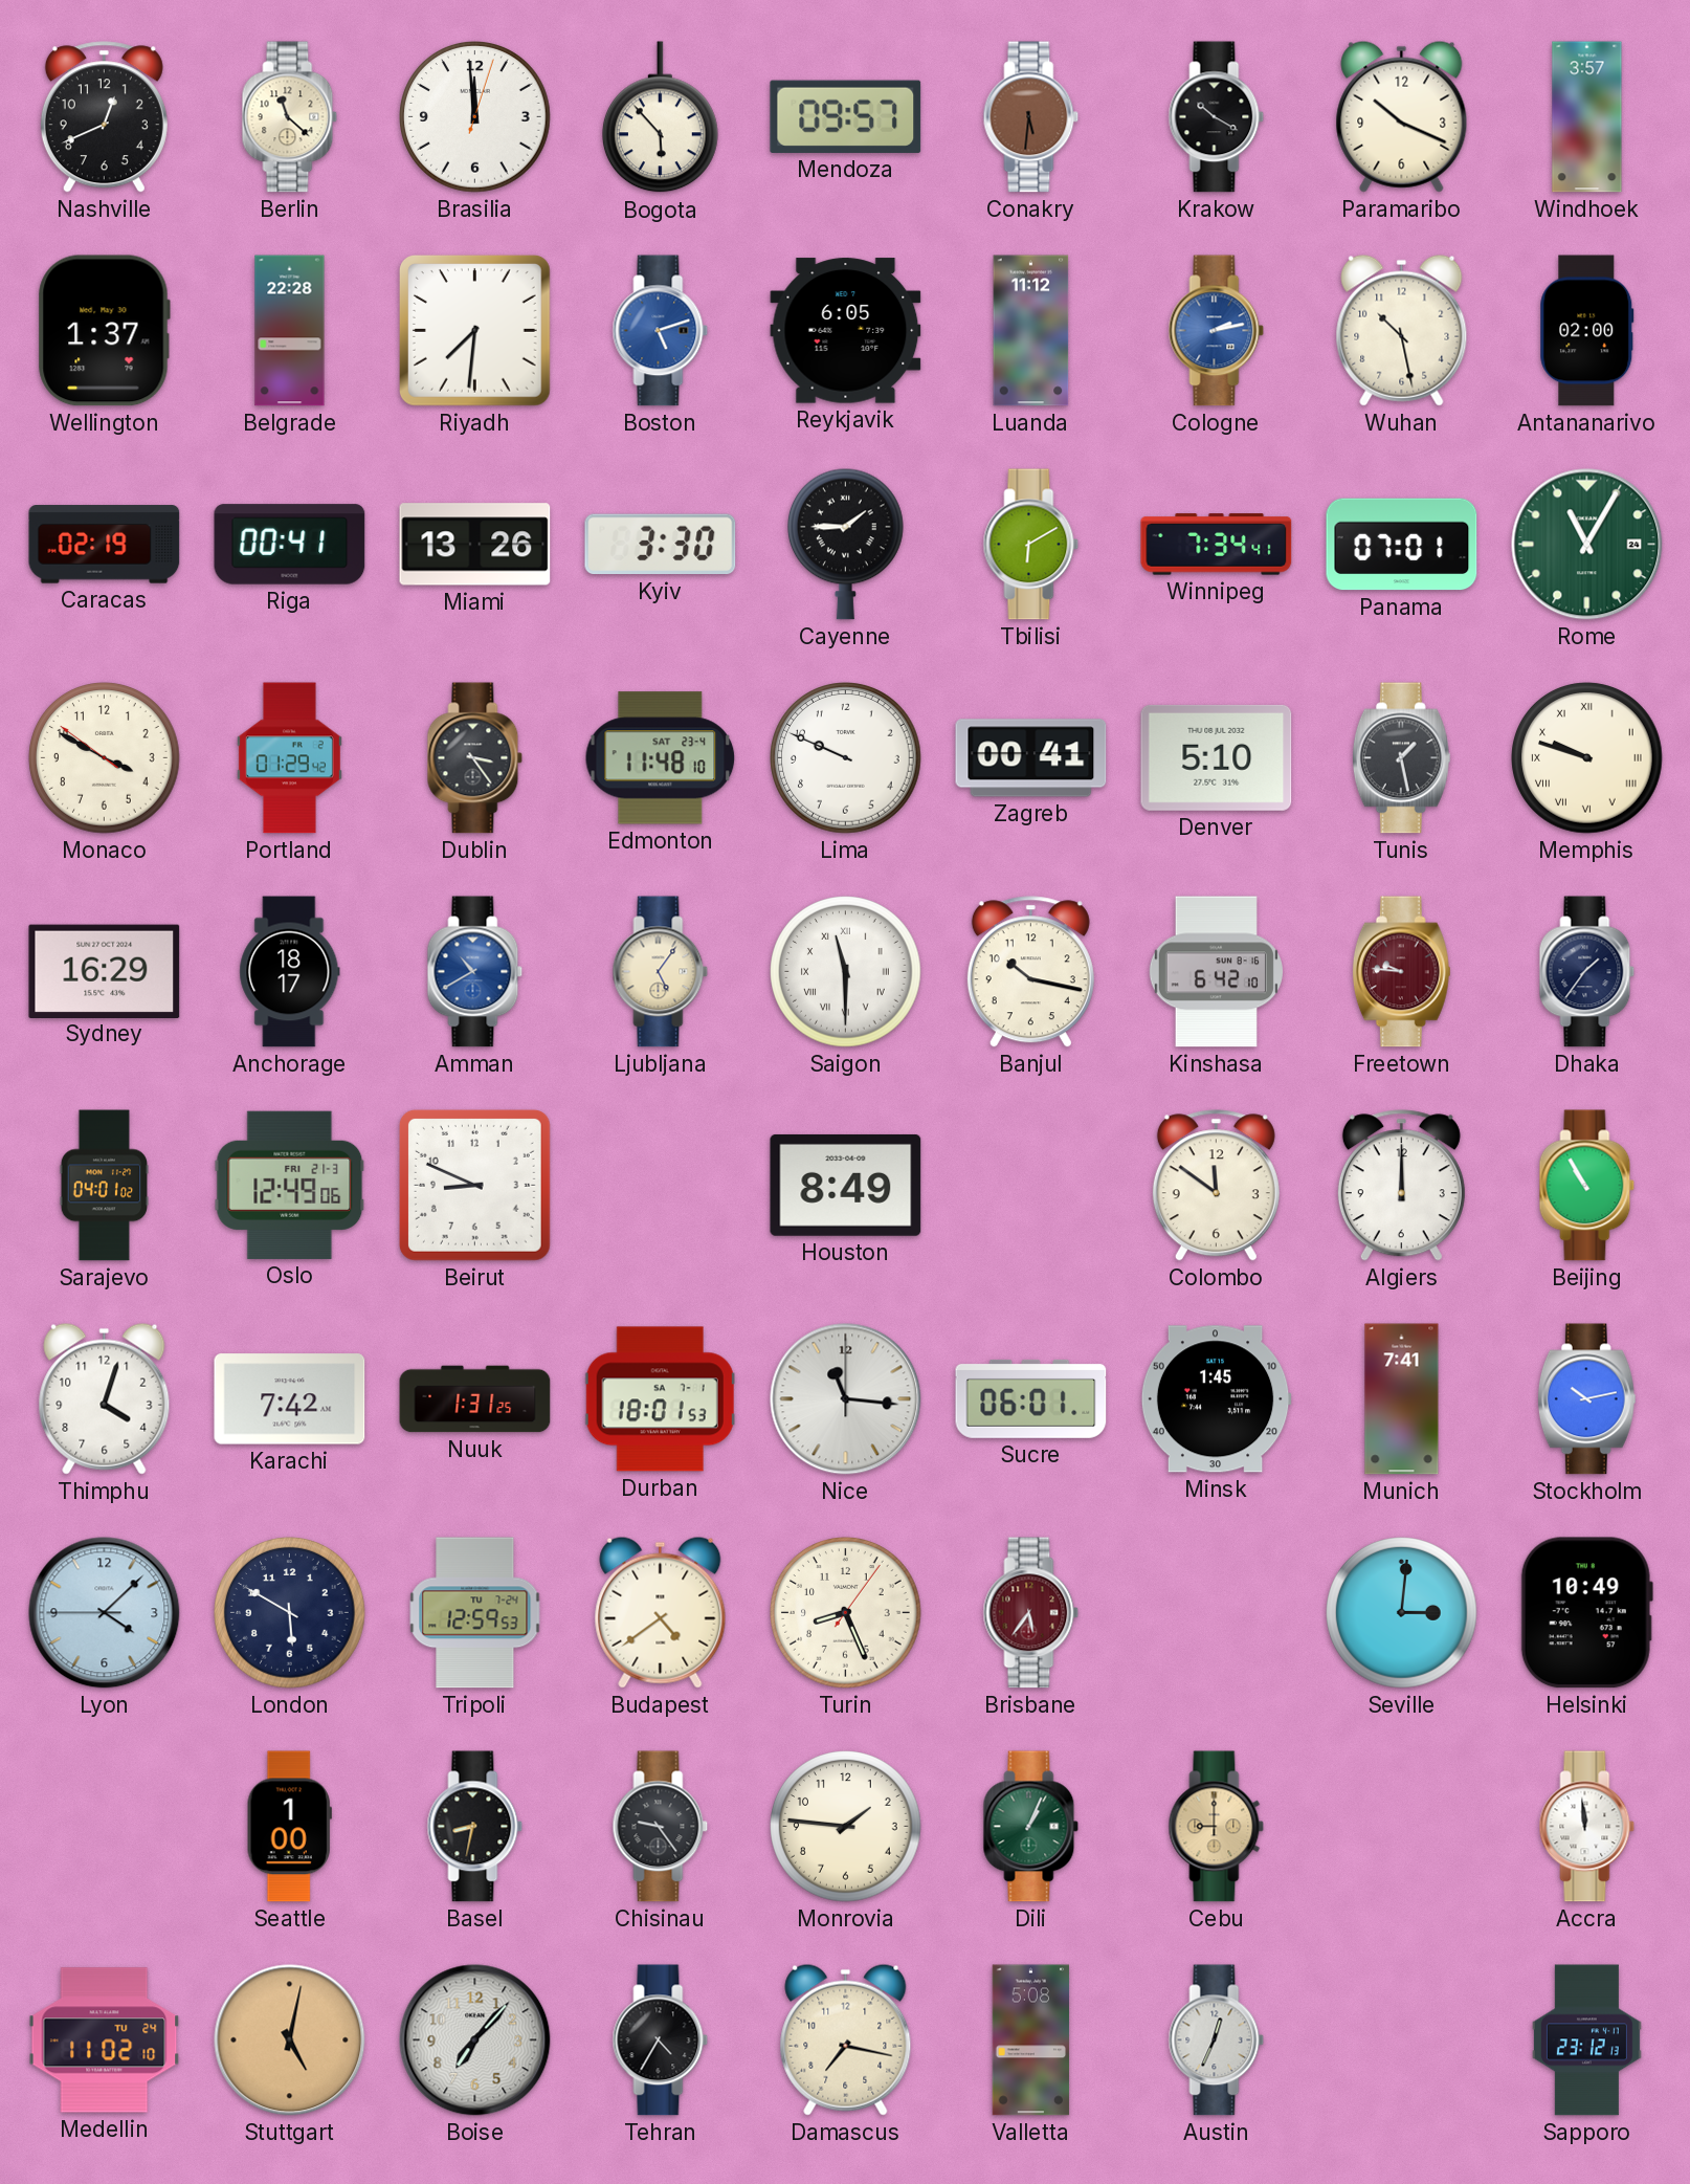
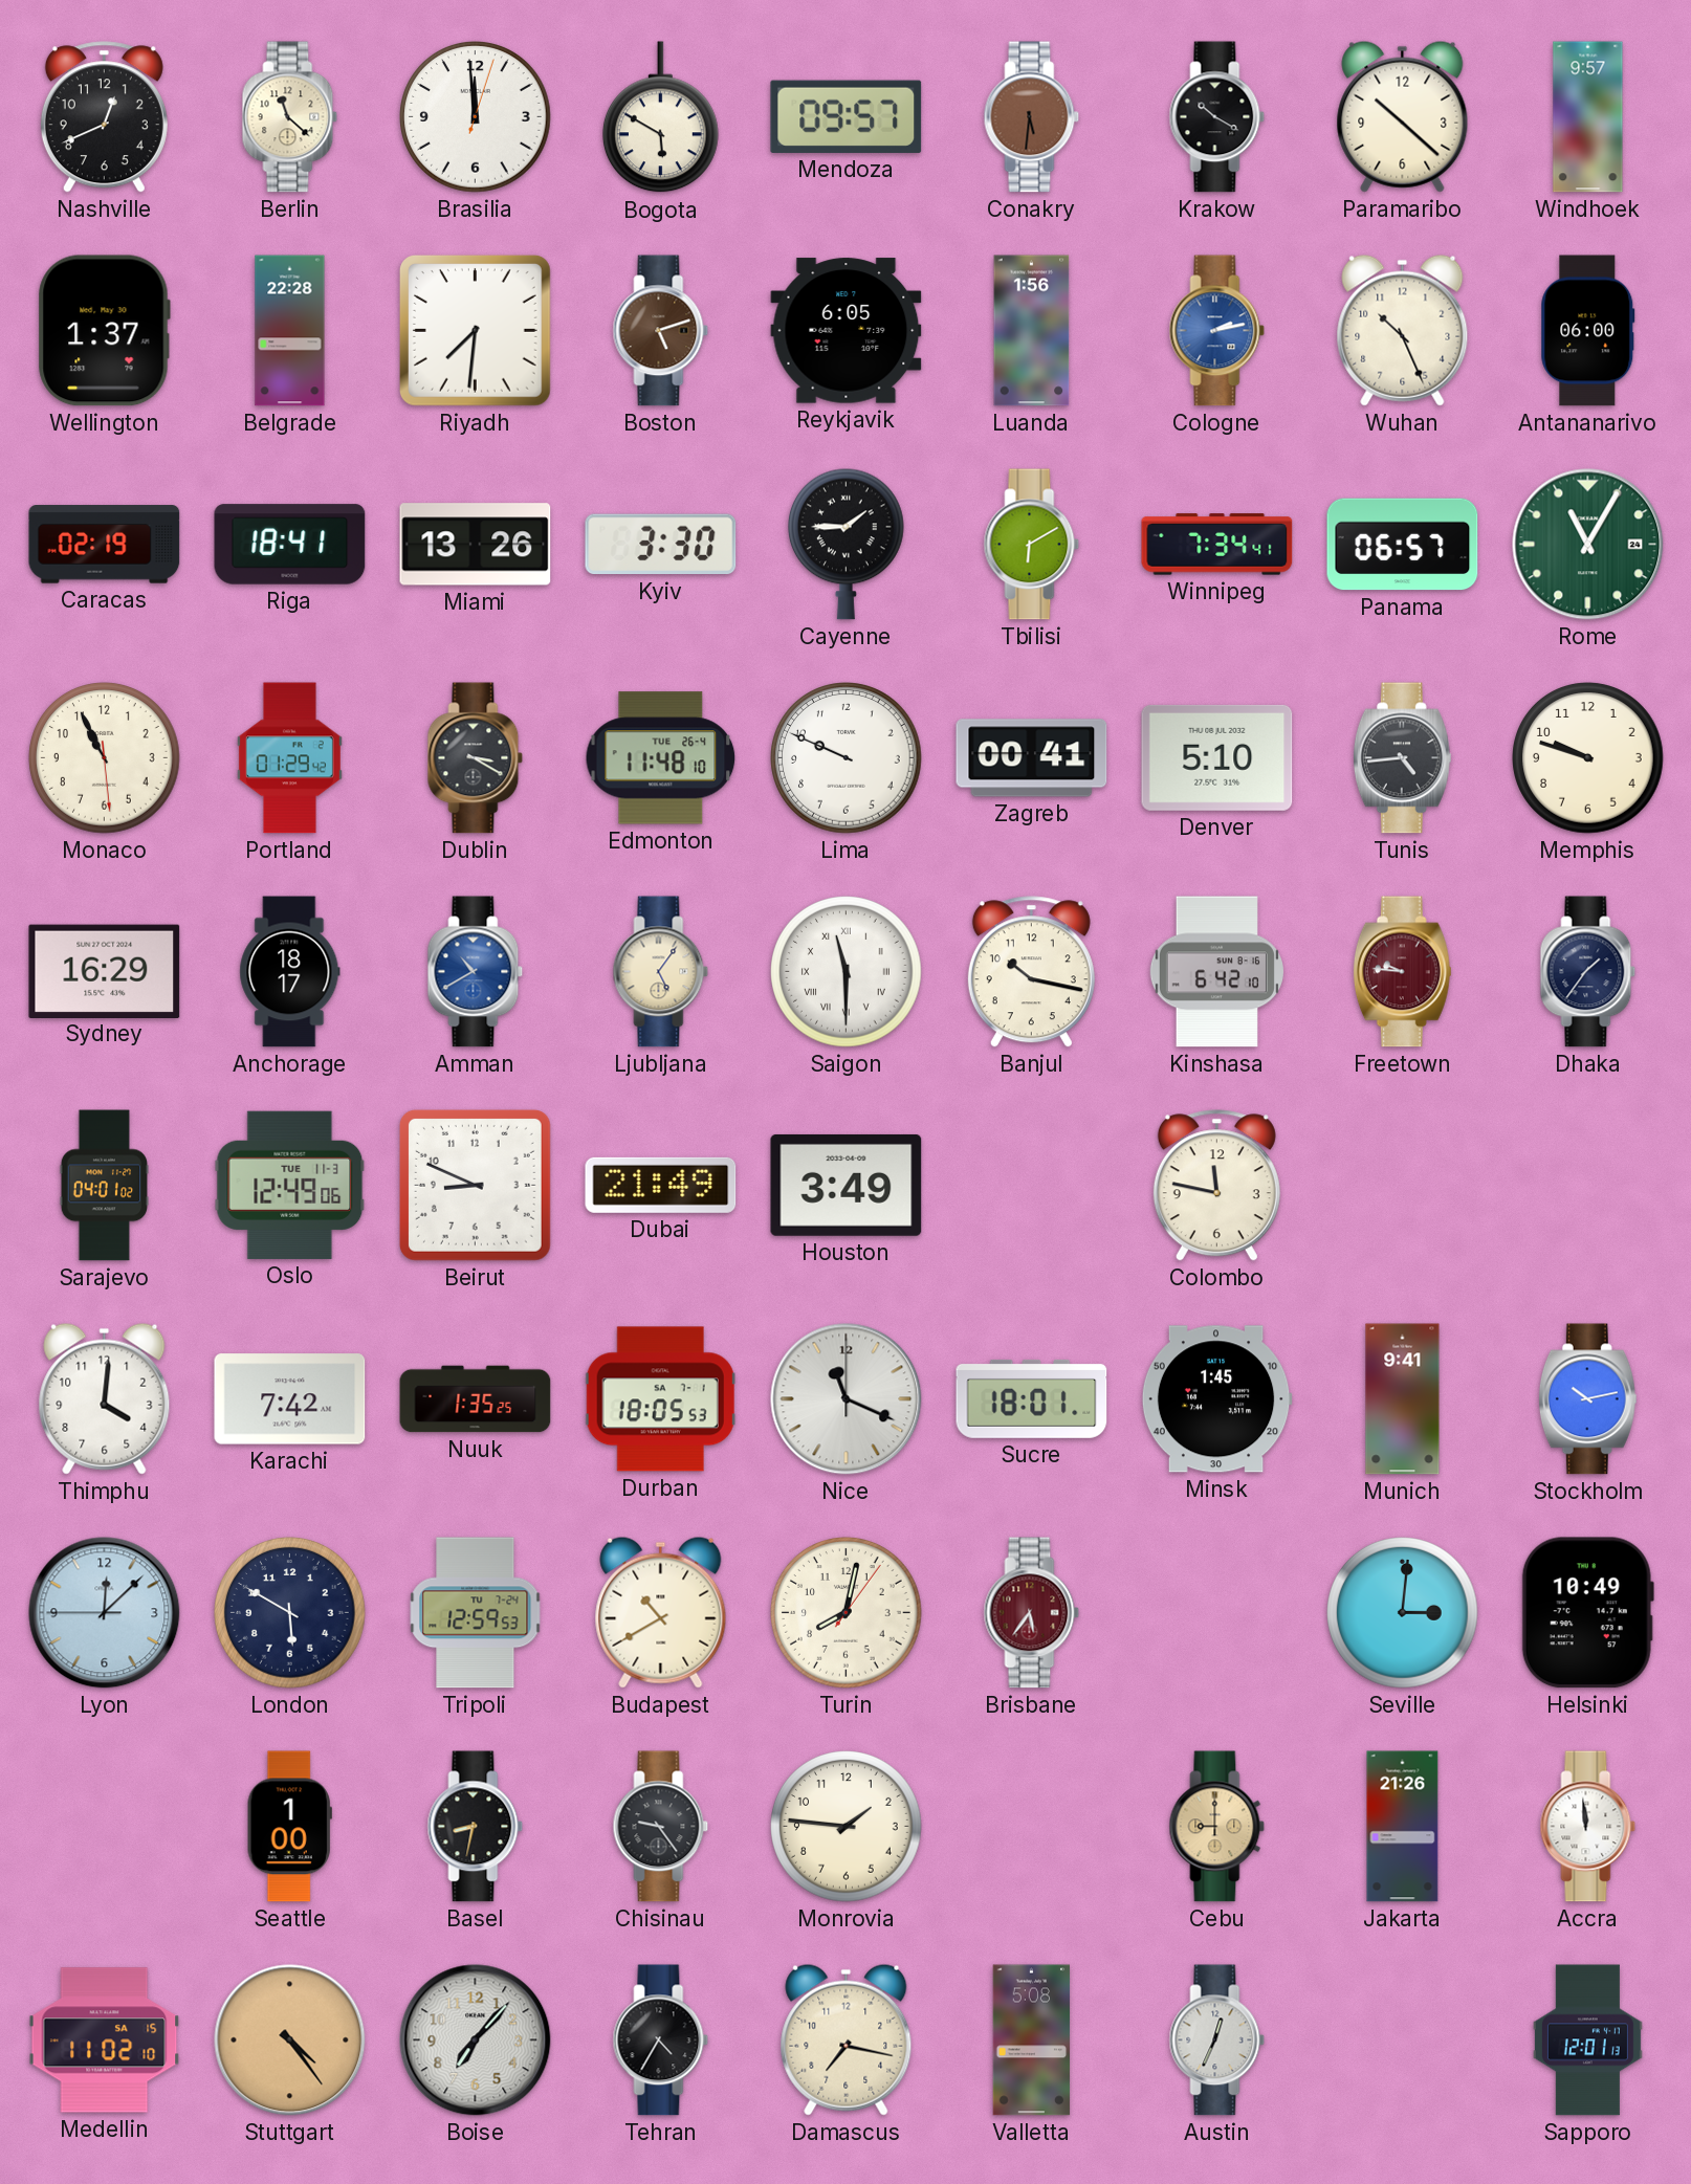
Bogota: 5:53 -> 5:50 (661, 117)
Paramaribo: 10:19 -> 10:22 (1403, 116)
Windhoek: 3:57 -> 9:57 (1588, 117)
Boston dial: blue -> brown (661, 331)
Luanda: 11:12 -> 1:56 (1032, 331)
Wuhan: 10:28 -> 10:26 (1403, 330)
Antananarivo: 02:00 -> 06:00 (1588, 331)
Riga: 00:41 -> 18:41 (290, 545)
Panama: 07:01 -> 06:57 (1403, 545)
Monaco: 3:49 -> 10:55 (105, 758)
Dublin: 3:24 -> 3:20 (476, 758)
Edmonton date: SAT 23-4 -> TUE 26-4 (661, 758)
Tunis: 1:28 -> 4:44 (1402, 758)
Memphis numerals: Roman -> Arabic (1588, 758)
Oslo date: FRI 21-3 -> TUE 11-3 (290, 1185)
Dubai: none -> 21:49 (661, 1185)
Houston: 8:49 -> 3:49 (847, 1185)
Colombo: 11:51 -> 11:47 (1216, 1186)
Algiers: 12:00 -> none (1401, 1186)
Beijing: 10:55 -> none (1587, 1186)
Thimphu: 4:03 -> 4:01 (105, 1398)
Nuuk: 1:31 -> 1:35 (476, 1399)
Durban: 18:01 -> 18:05 (660, 1399)
Nice: 11:16 -> 11:19 (847, 1399)
Sucre: 06:01 -> 18:01 (1032, 1398)
Munich: 7:41 -> 9:41 (1403, 1399)
Lyon: 4:07 -> 12:07 (105, 1613)
Budapest: 4:39 -> 10:40 (661, 1612)
Turin: 8:26 -> 8:02 (847, 1613)
Dili: 1:04 -> none (1031, 1827)
Jakarta: none -> 21:26 (1403, 1827)
Medellin date: TU 24 -> SA 15 (105, 2040)
Stuttgart: 5:02 -> 4:24 (290, 2040)
Sapporo: 23:12 -> 12:01 (1587, 2040)
